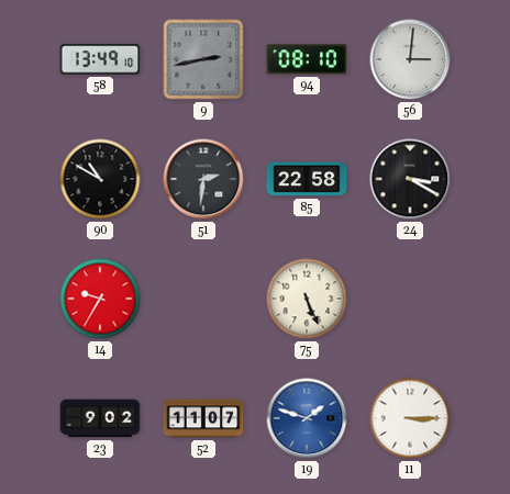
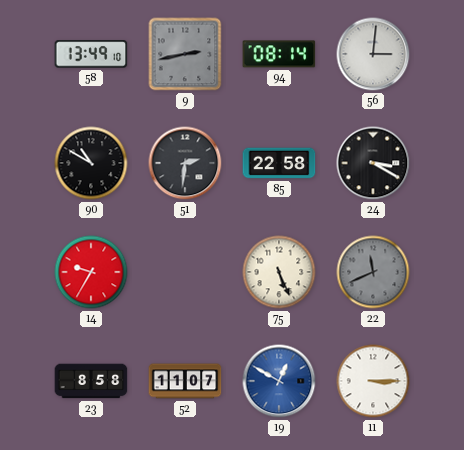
94: 08:10 -> 08:14 (279, 54)
22: none -> 11:41 (373, 272)
23: 9:02 -> 8:58 (91, 381)
19: 1:48 -> 12:50 (279, 381)
